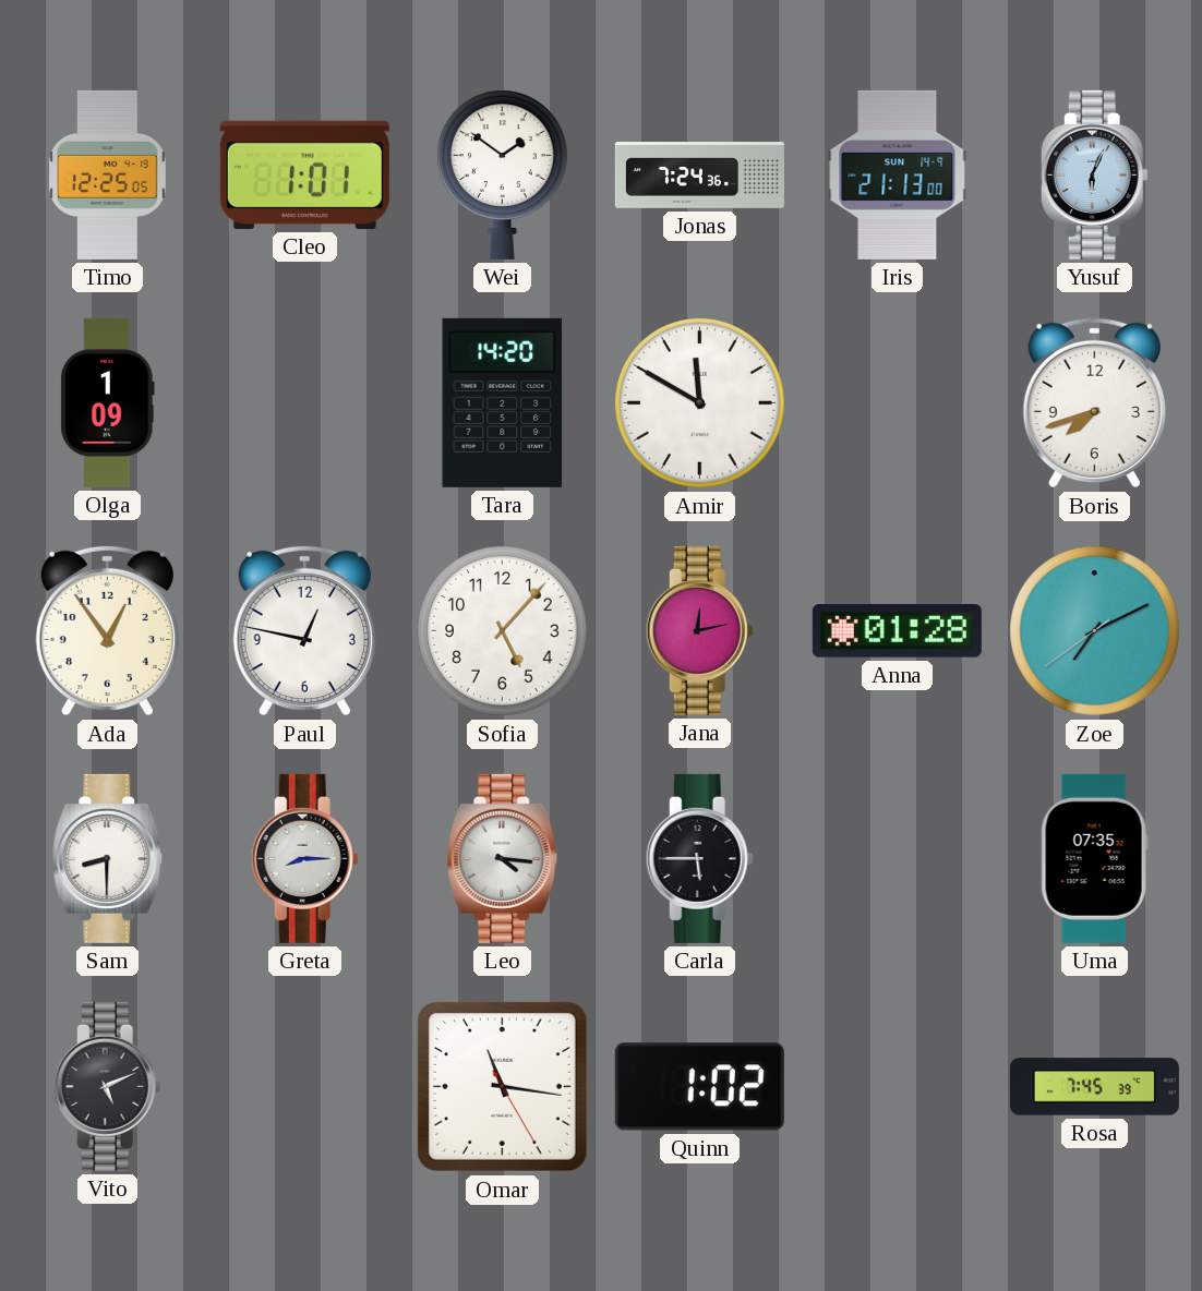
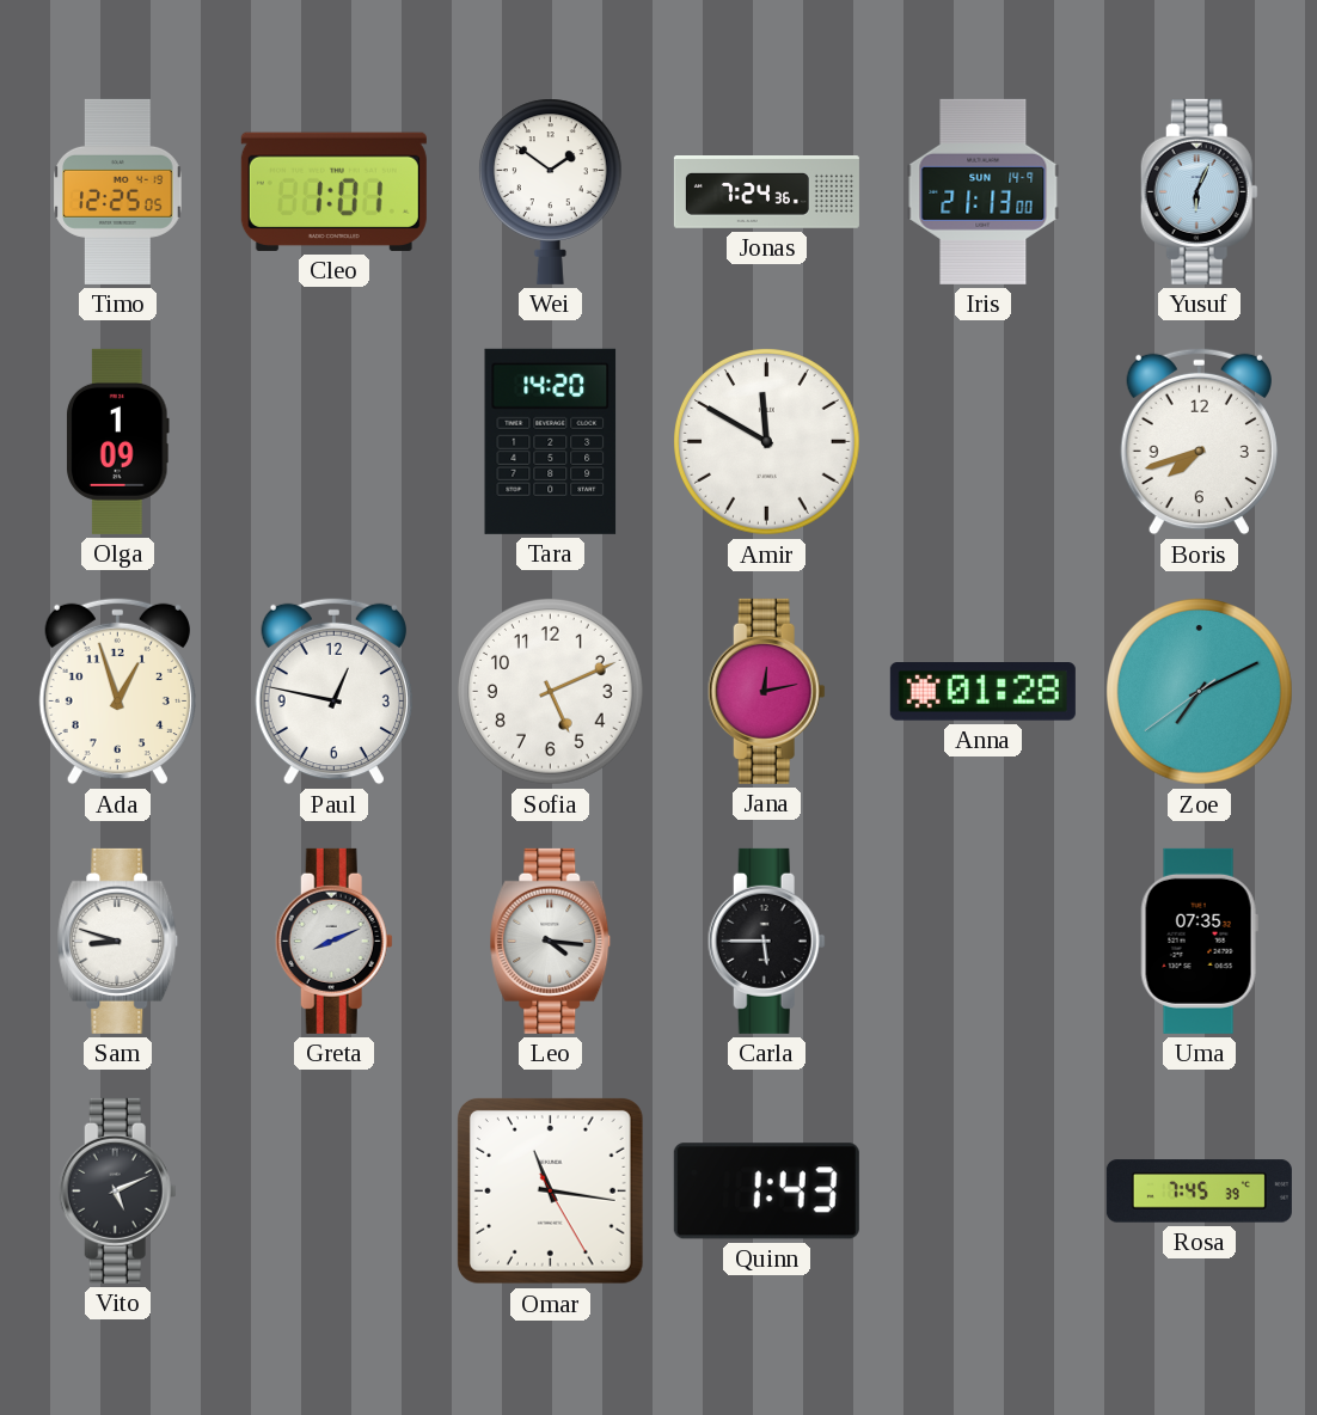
Ada: 12:54 -> 12:57 (117, 692)
Sofia: 5:07 -> 5:11 (551, 692)
Sam: 8:30 -> 8:48 (118, 941)
Greta: 8:15 -> 8:11 (333, 941)
Quinn: 1:02 -> 1:43 (766, 1192)
